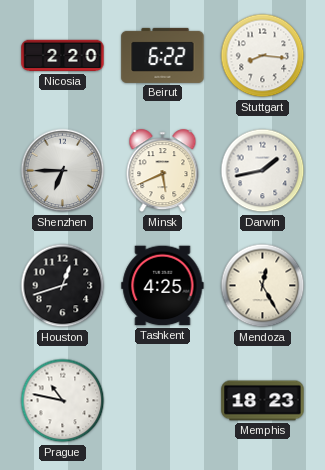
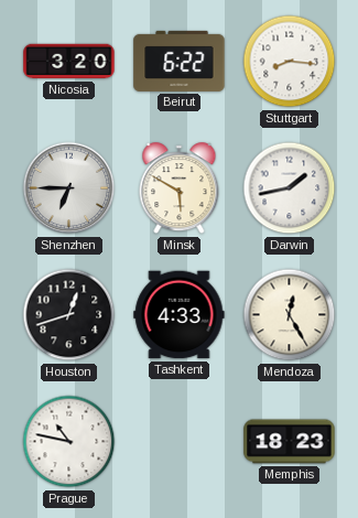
Nicosia: 2:20 -> 3:20 (69, 62)
Minsk: 5:41 -> 5:50 (180, 188)
Tashkent: 4:25 -> 4:33 (180, 315)
